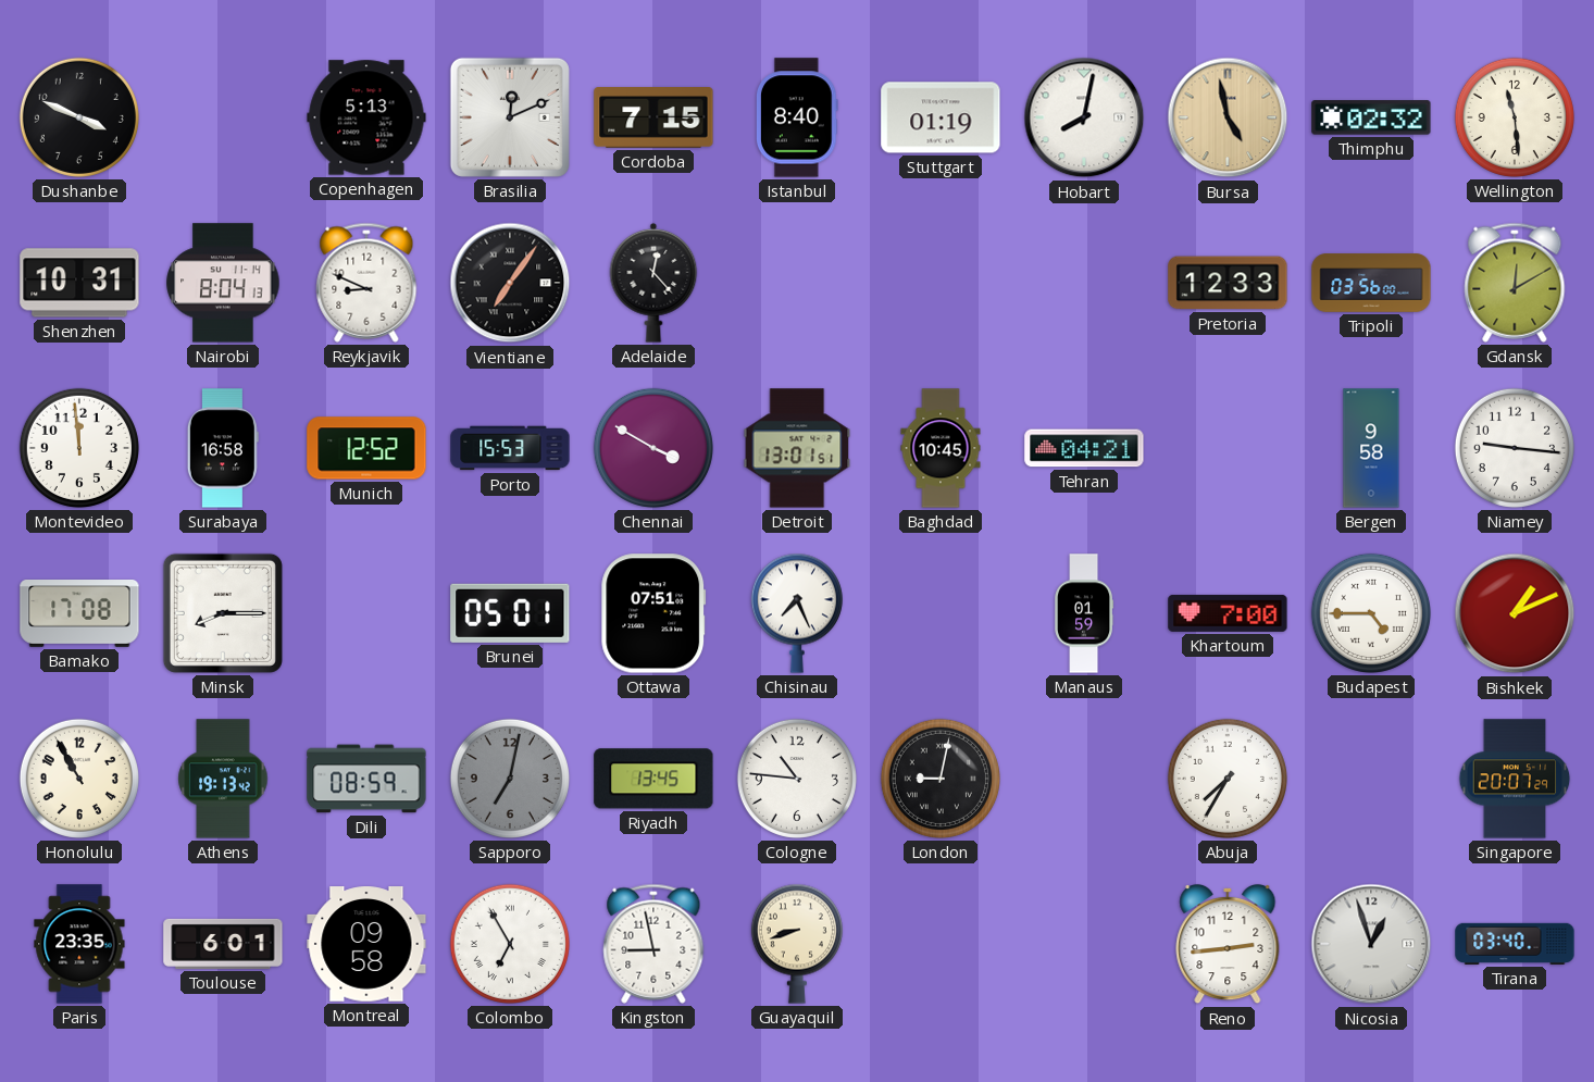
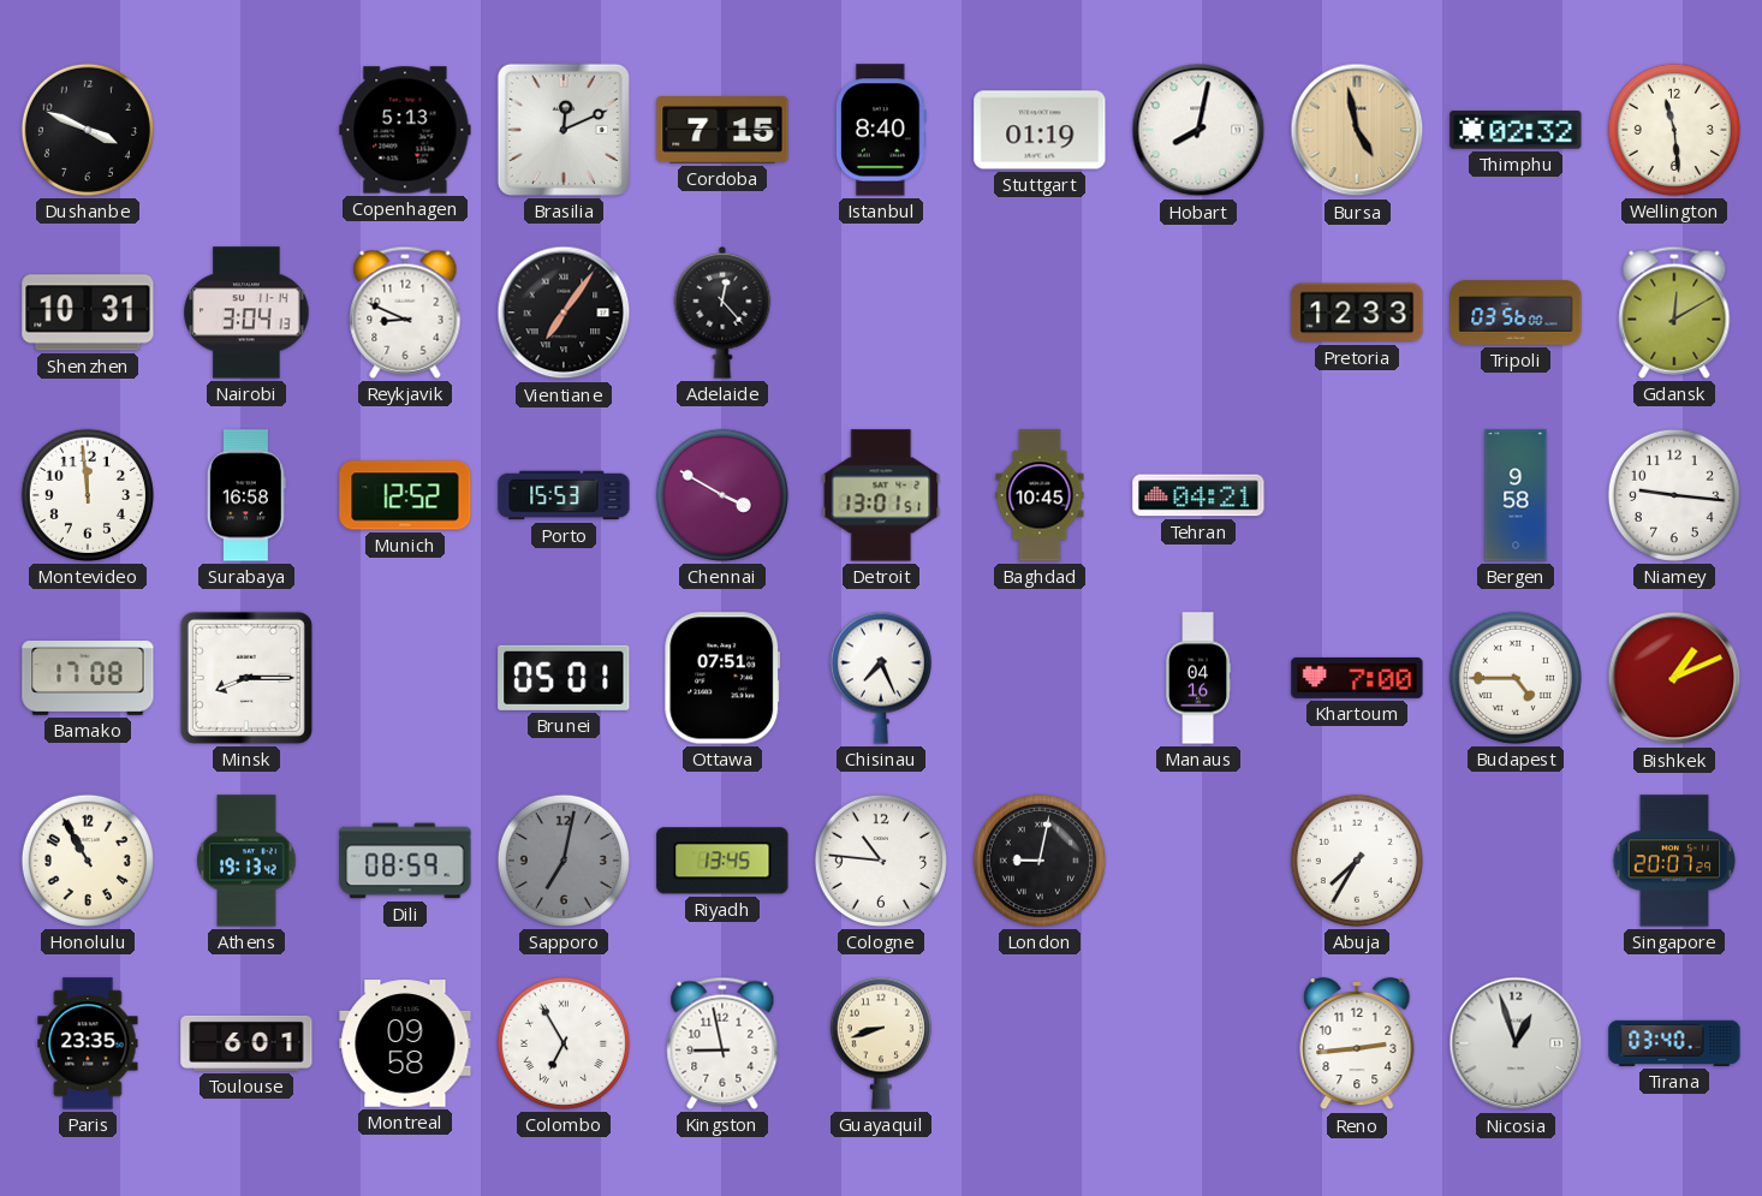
Nairobi: 8:04 -> 3:04 (246, 313)
Manaus: 01:59 -> 04:16 (1198, 678)
